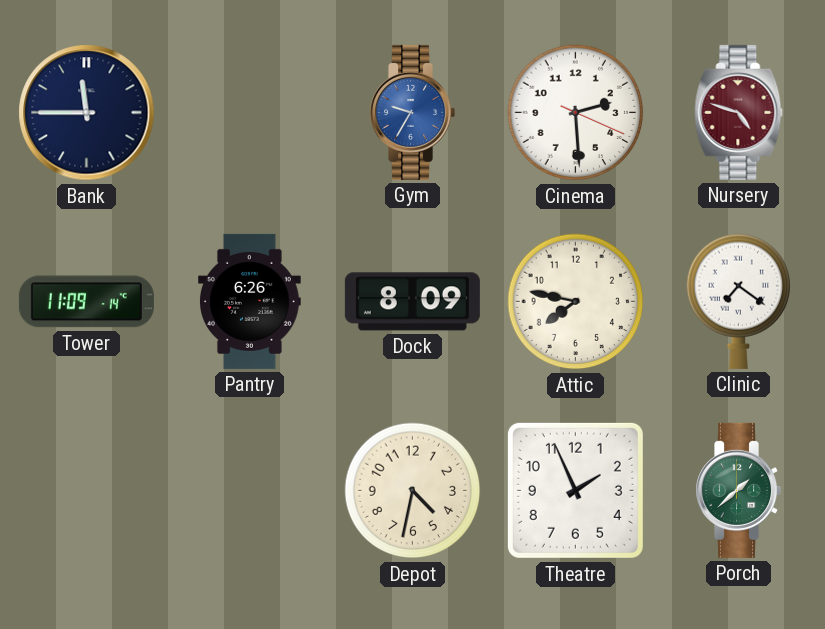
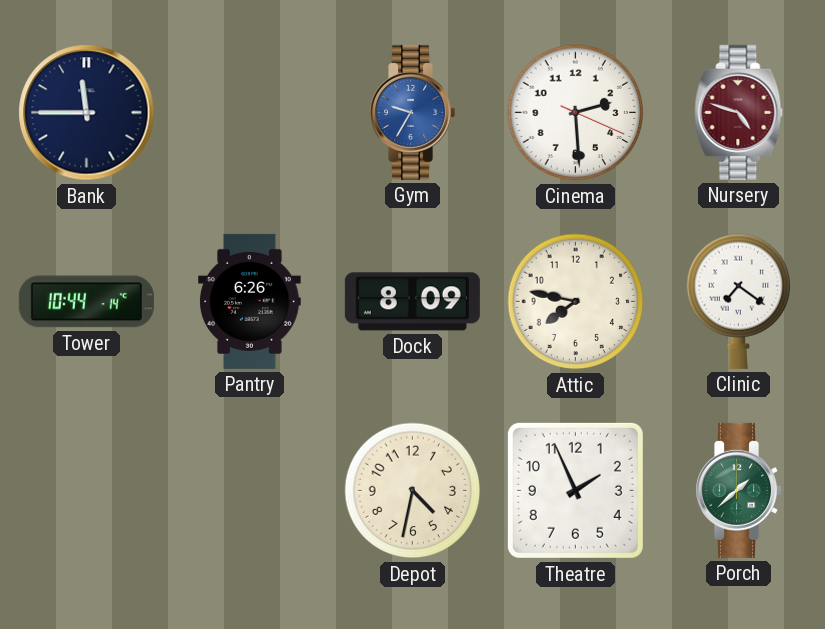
Tower: 11:09 -> 10:44 (86, 302)
